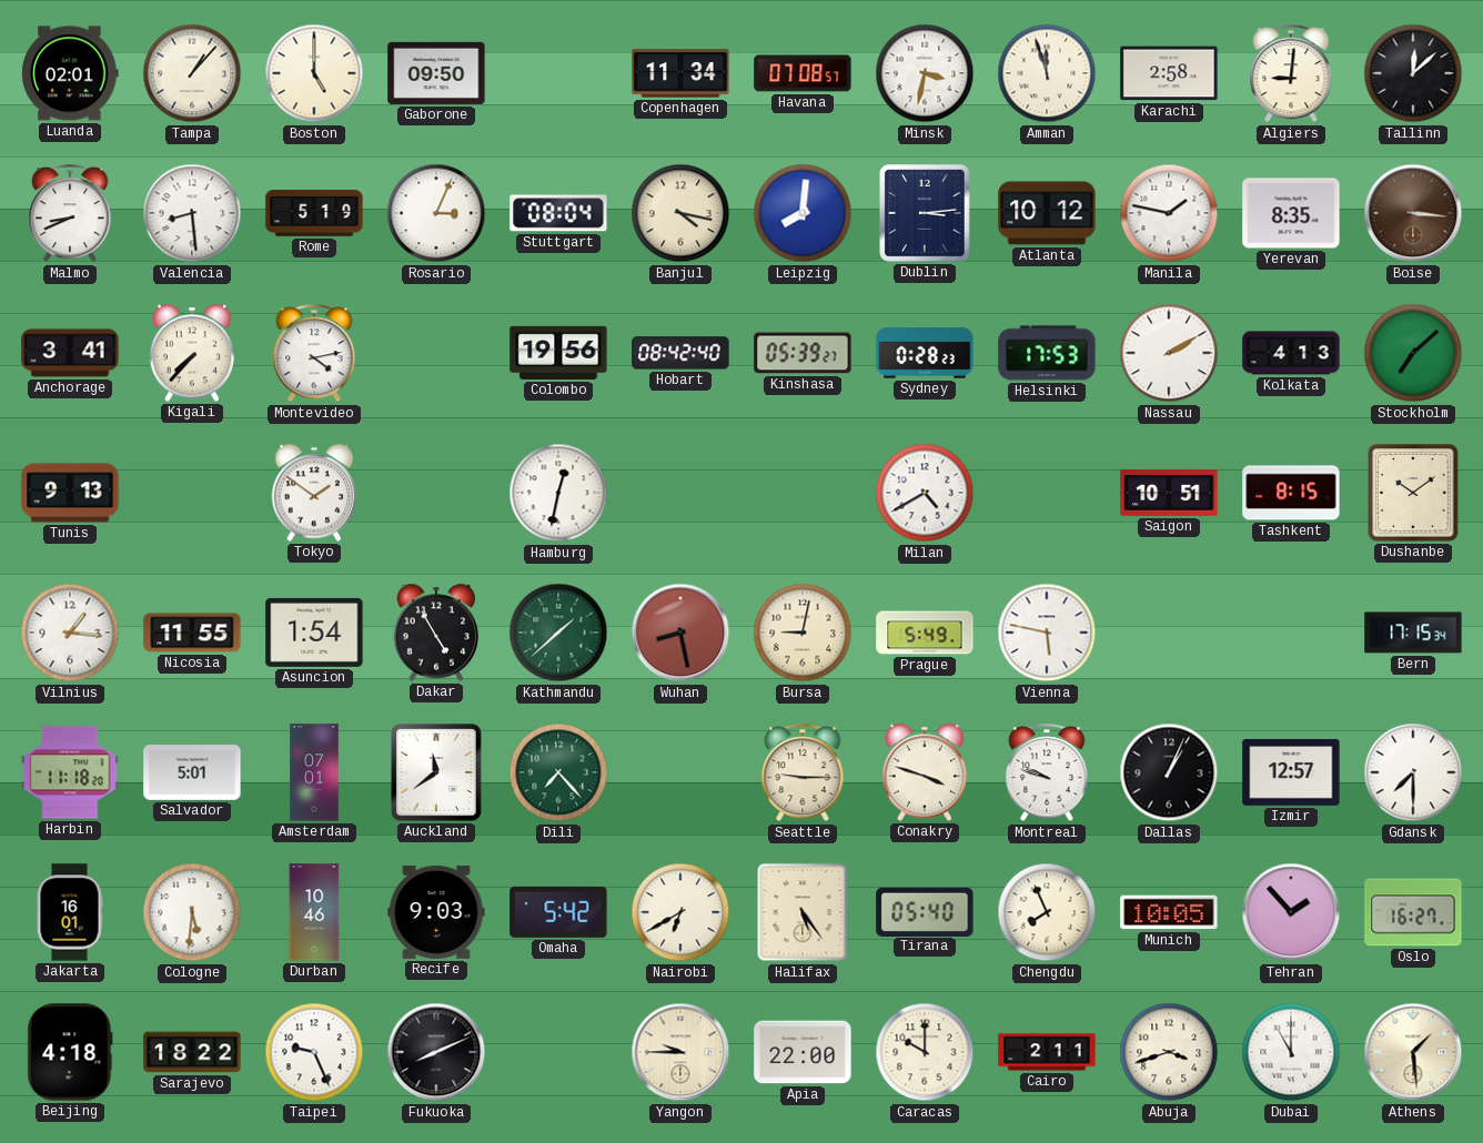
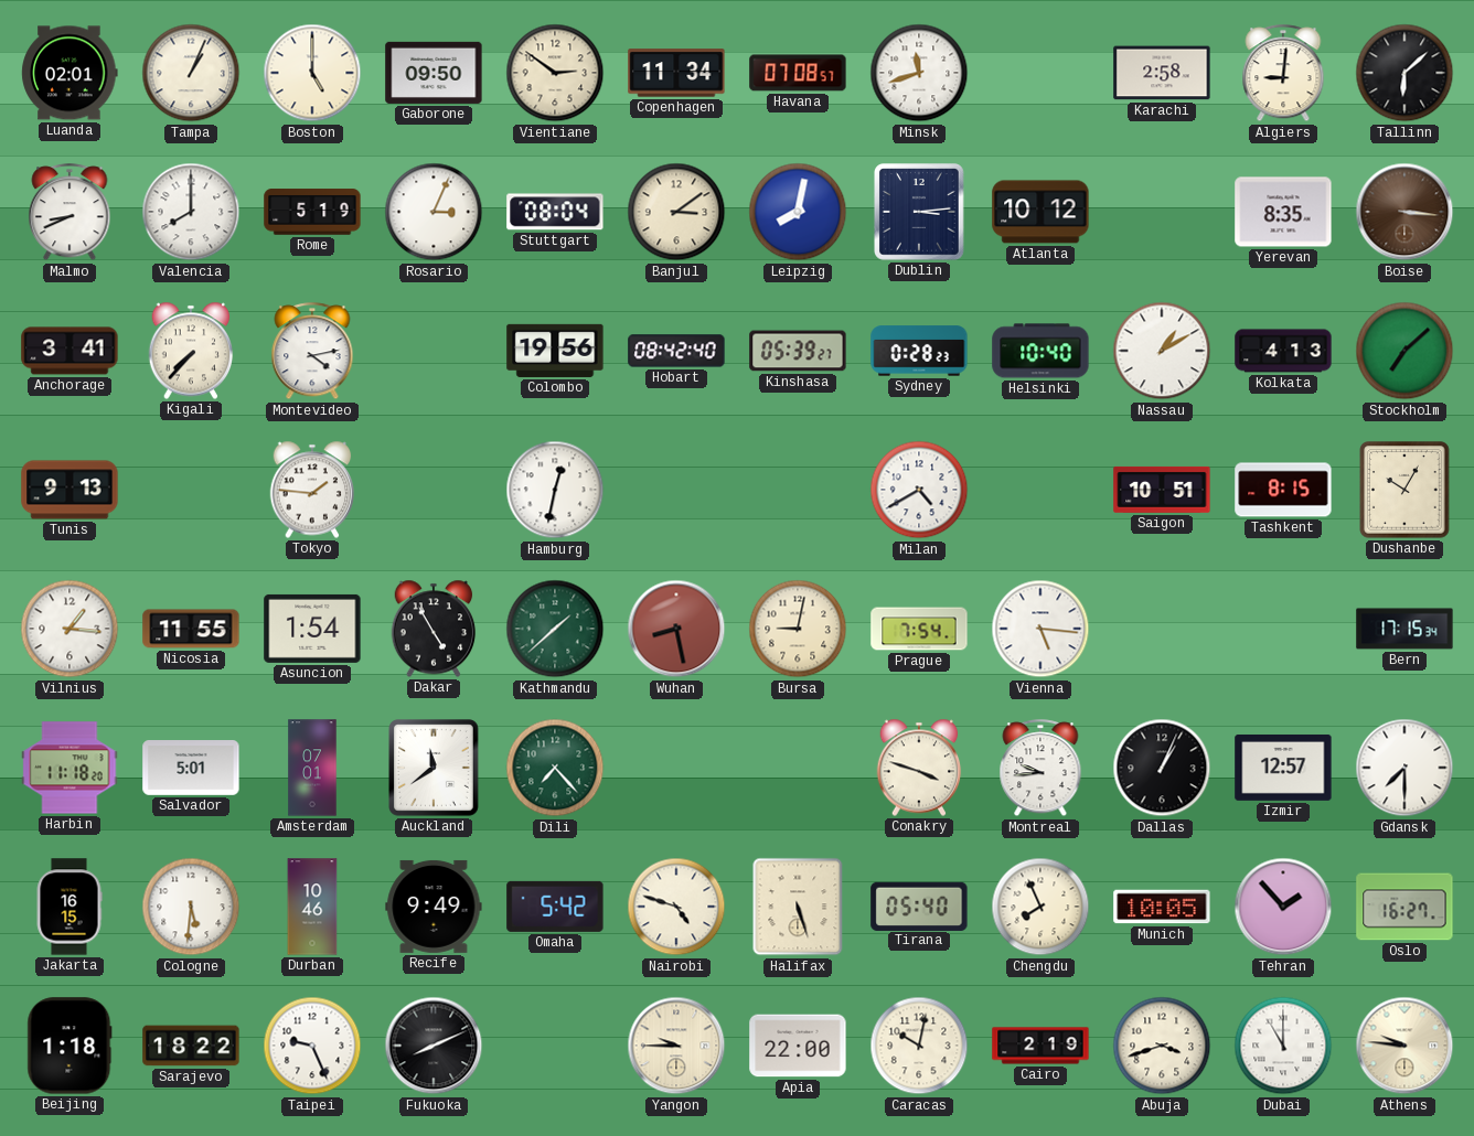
Tampa: 1:07 -> 1:04 (191, 73)
Vientiane: none -> 2:51 (555, 73)
Minsk: 3:32 -> 11:42 (919, 73)
Amman: 11:57 -> none (1047, 73)
Tallinn: 12:08 -> 6:08 (1404, 73)
Valencia: 8:29 -> 8:00 (191, 212)
Banjul: 4:17 -> 3:09 (676, 212)
Leipzig: 8:01 -> 8:02 (798, 212)
Manila: 1:47 -> none (1169, 213)
Helsinki: 17:53 -> 10:40 (1040, 351)
Nassau: 2:10 -> 1:10 (1162, 351)
Tokyo: 1:51 -> 1:46 (312, 490)
Dushanbe: 10:09 -> 10:05 (1404, 490)
Prague: 5:49 -> 7:54 (919, 629)
Vienna: 5:47 -> 5:16 (1040, 629)
Seattle: 9:15 -> none (803, 773)
Montreal: 9:48 -> 9:44 (1040, 769)
Jakarta: 16:01 -> 16:15 (70, 907)
Recife: 9:03 -> 9:49 (434, 907)
Nairobi: 6:40 -> 4:48 (676, 907)
Halifax: 5:24 -> 5:27 (798, 907)
Beijing: 4:18 -> 1:18 (70, 1046)
Caracas: 10:00 -> 10:02 (919, 1046)
Cairo: 2:11 -> 2:19 (1040, 1046)
Athens: 1:29 -> 9:46 (1404, 1046)
